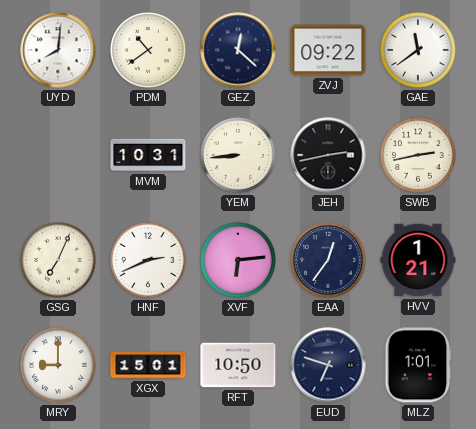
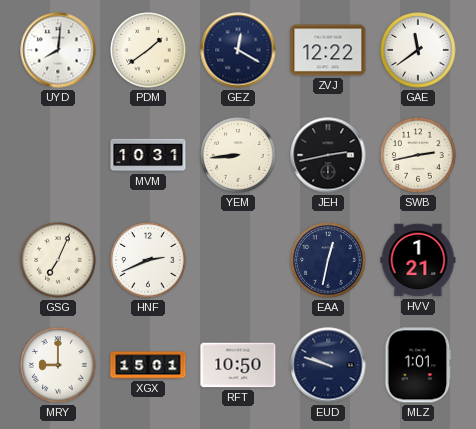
PDM: 10:39 -> 1:39 (148, 50)
GEZ: 12:22 -> 12:20 (238, 50)
ZVJ: 09:22 -> 12:22 (328, 50)
XVF: 6:14 -> none (238, 260)
EAA: 12:36 -> 12:32 (328, 260)
EUD: 6:48 -> 9:48 (328, 365)
